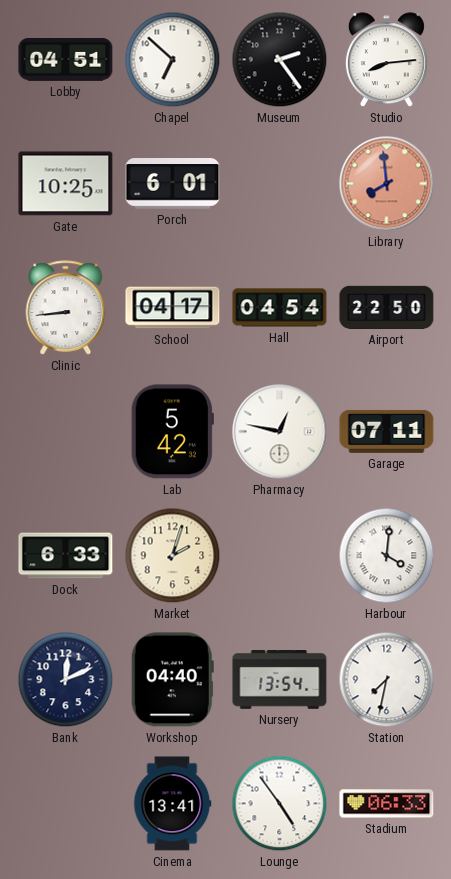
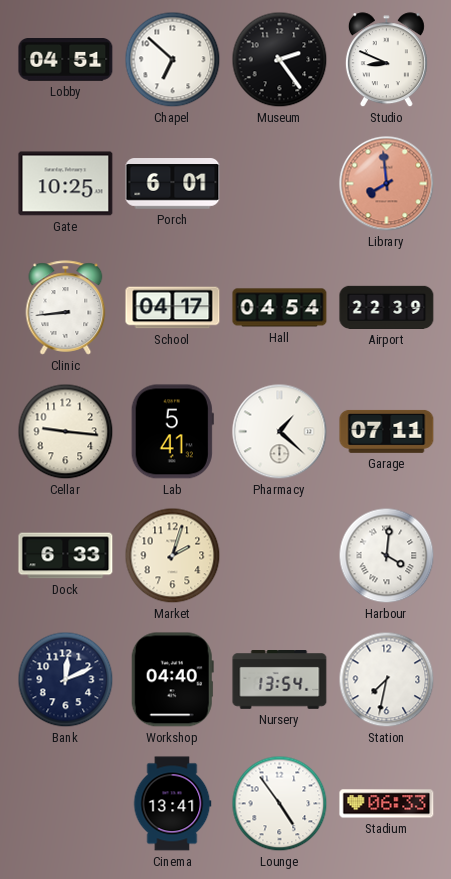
Studio: 8:14 -> 8:49 (386, 60)
Airport: 22:50 -> 22:39 (387, 307)
Cellar: none -> 9:16 (66, 432)
Lab: 5:42 -> 5:41 (172, 432)
Pharmacy: 12:47 -> 1:22 (280, 432)
